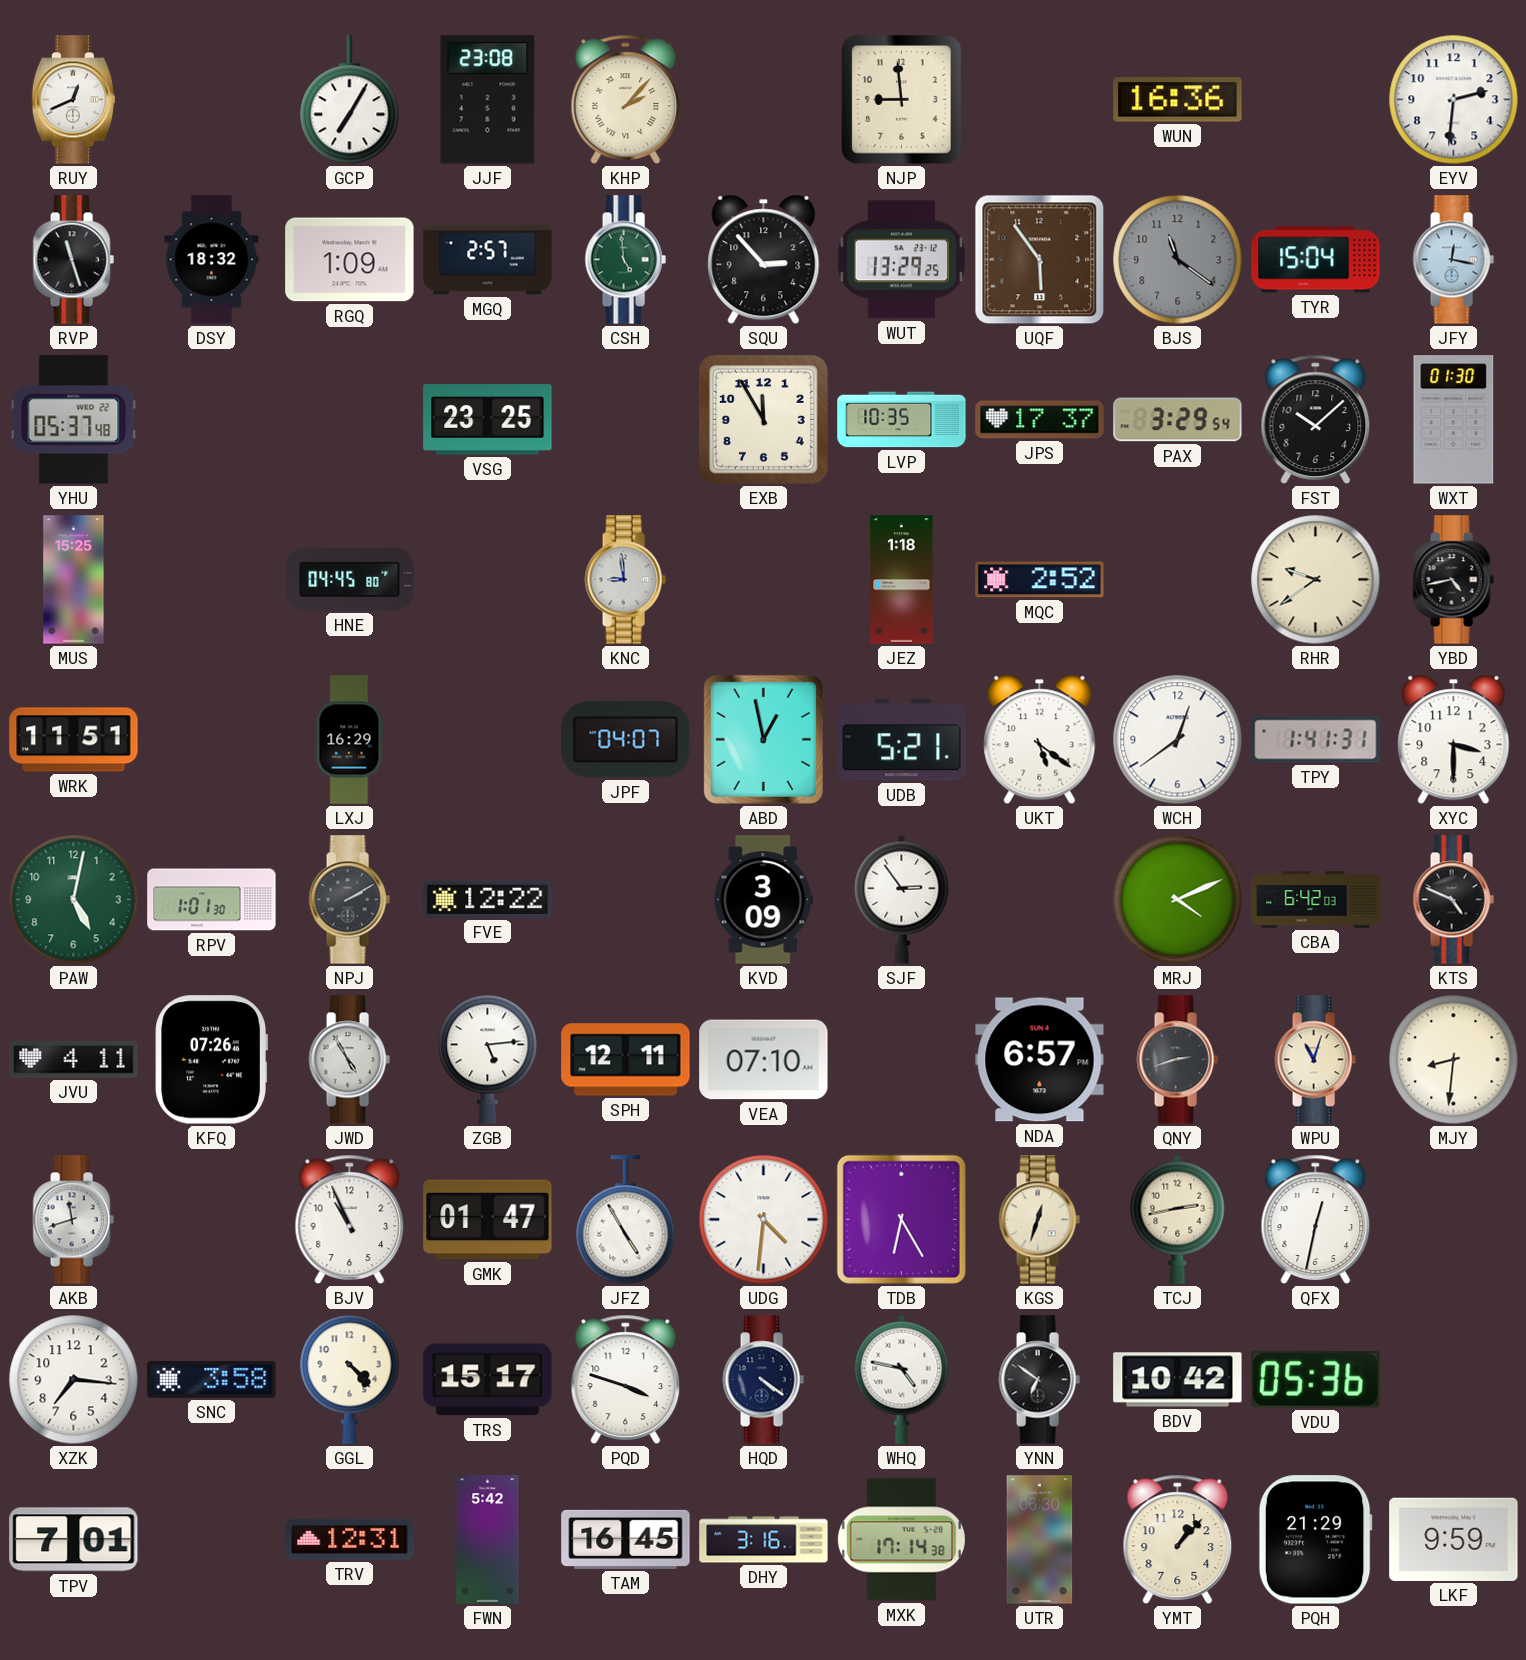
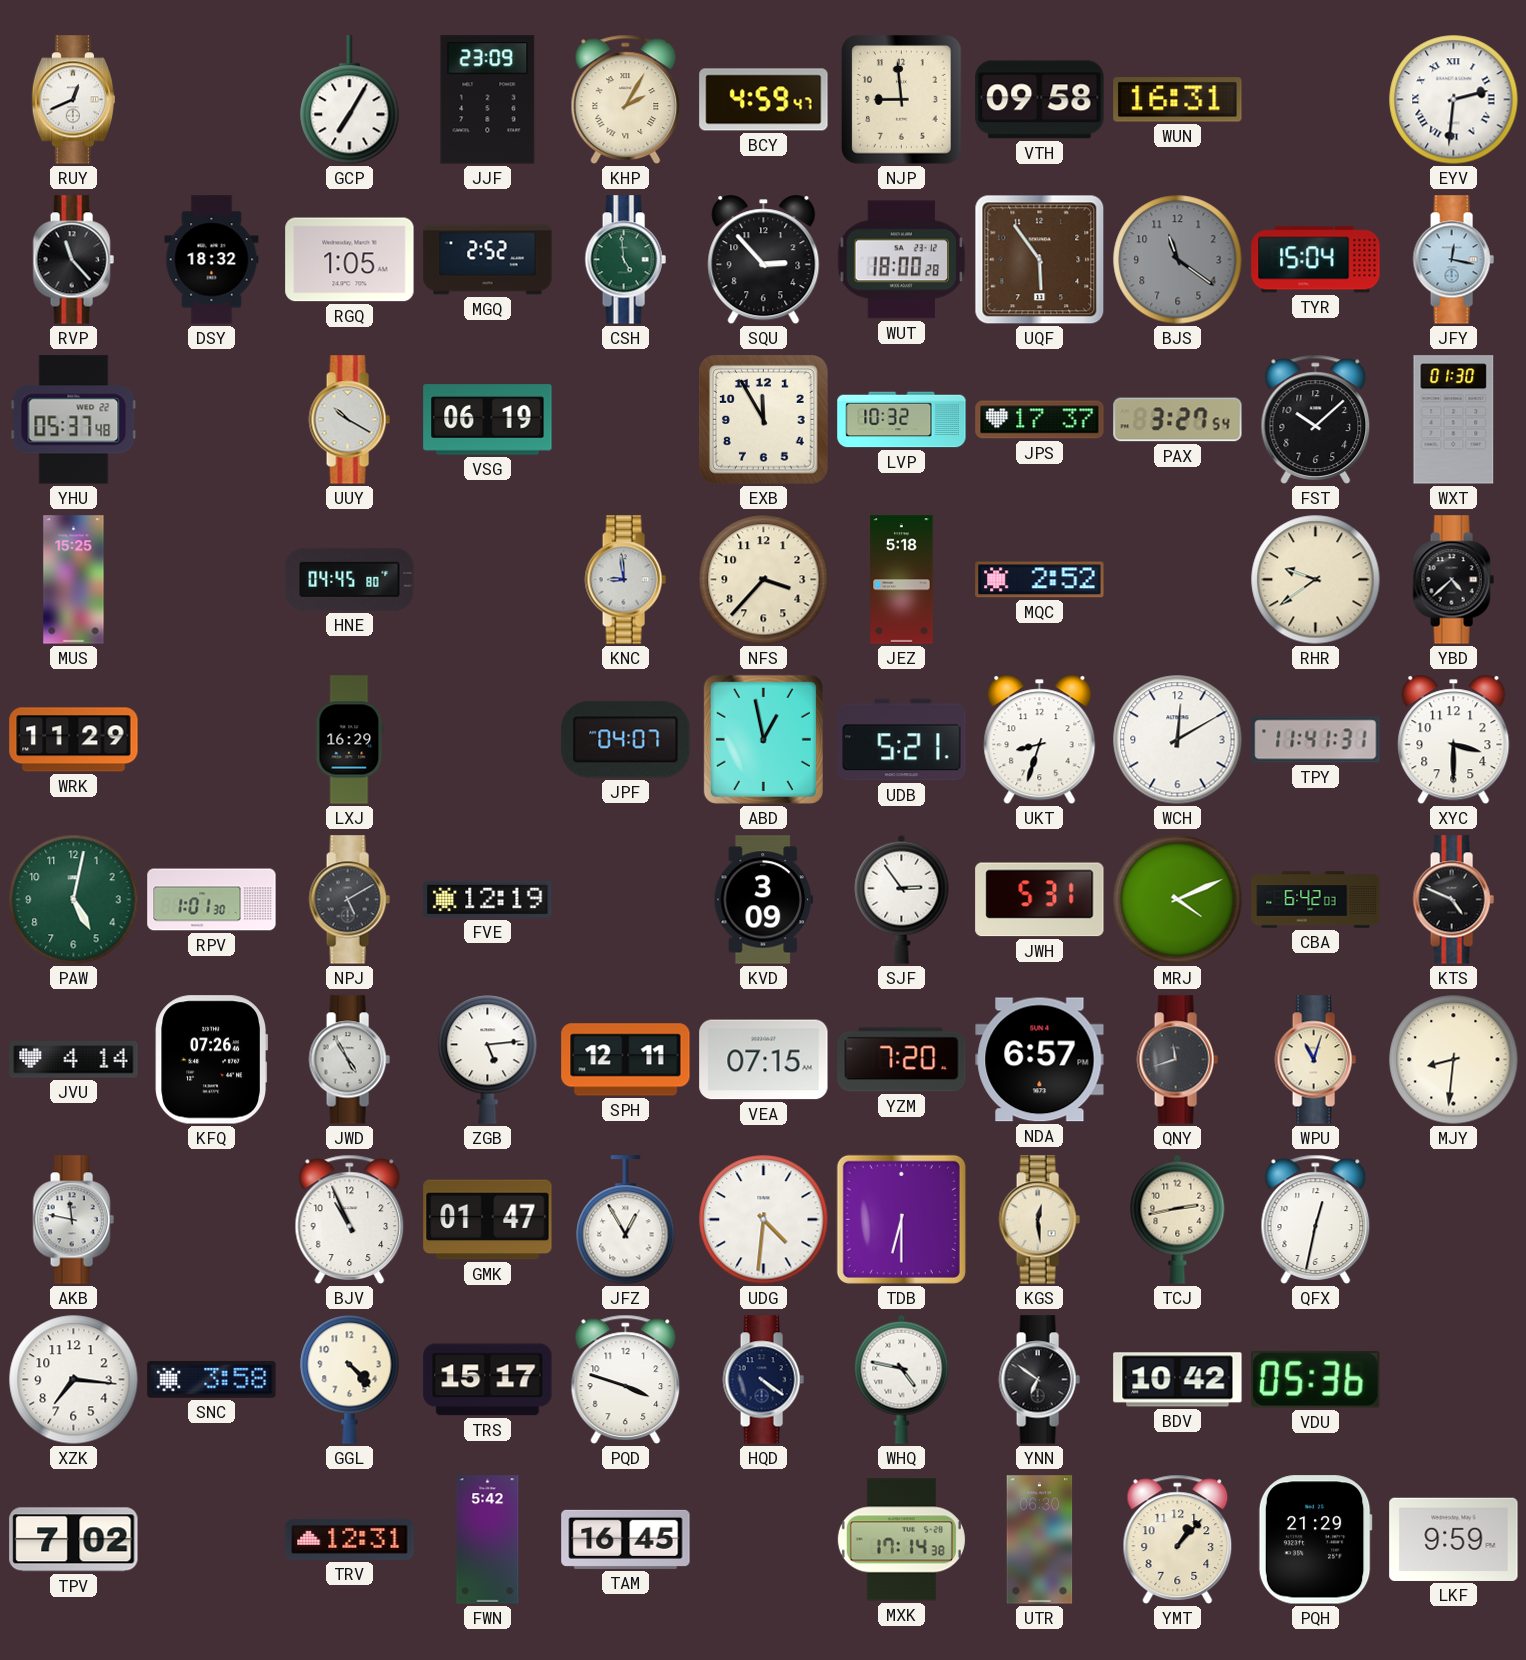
JJF: 23:08 -> 23:09 (488, 100)
KHP: 2:07 -> 2:05 (626, 99)
BCY: none -> 4:59 (764, 100)
VTH: none -> 09:58 (1040, 100)
WUN: 16:36 -> 16:31 (1178, 100)
EYV numerals: Arabic -> Roman (1454, 100)
RVP: 11:27 -> 11:23 (73, 260)
RGQ: 1:09 -> 1:05 (350, 260)
MGQ: 2:57 -> 2:52 (488, 260)
WUT: 13:29 -> 18:00 (902, 260)
UUY: none -> 10:20 (349, 420)
VSG: 23:25 -> 06:19 (488, 420)
LVP: 10:35 -> 10:32 (902, 420)
PAX: 3:29 -> 3:27 (1178, 420)
NFS: none -> 3:37 (764, 580)
JEZ: 1:18 -> 5:18 (902, 580)
YBD: 4:43 -> 4:38 (1453, 580)
WRK: 11:51 -> 11:29 (74, 740)
UKT: 5:21 -> 8:33 (1040, 740)
WCH: 12:39 -> 12:10 (1178, 740)
TPY: 1:41 -> 11:41 (1316, 740)
NPJ: 2:10 -> 5:10 (349, 900)
FVE: 12:22 -> 12:19 (488, 899)
JWH: none -> 5:31 (1040, 900)
JVU: 4:11 -> 4:14 (74, 1060)
VEA: 07:10 -> 07:15 (764, 1060)
YZM: none -> 7:20 (902, 1060)
QNY: 2:42 -> 11:42 (1177, 1060)
AKB: 11:42 -> 11:47 (73, 1220)
JFZ: 4:55 -> 12:55 (626, 1220)
TDB: 6:25 -> 6:30 (901, 1219)
KGS: 12:33 -> 12:29 (1039, 1220)
TPV: 7:01 -> 7:02 (74, 1540)
DHY: 3:16 -> none (764, 1540)
